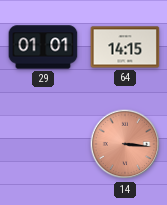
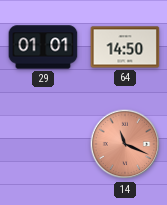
64: 14:15 -> 14:50 (125, 47)
14: 3:16 -> 11:19 (125, 144)
